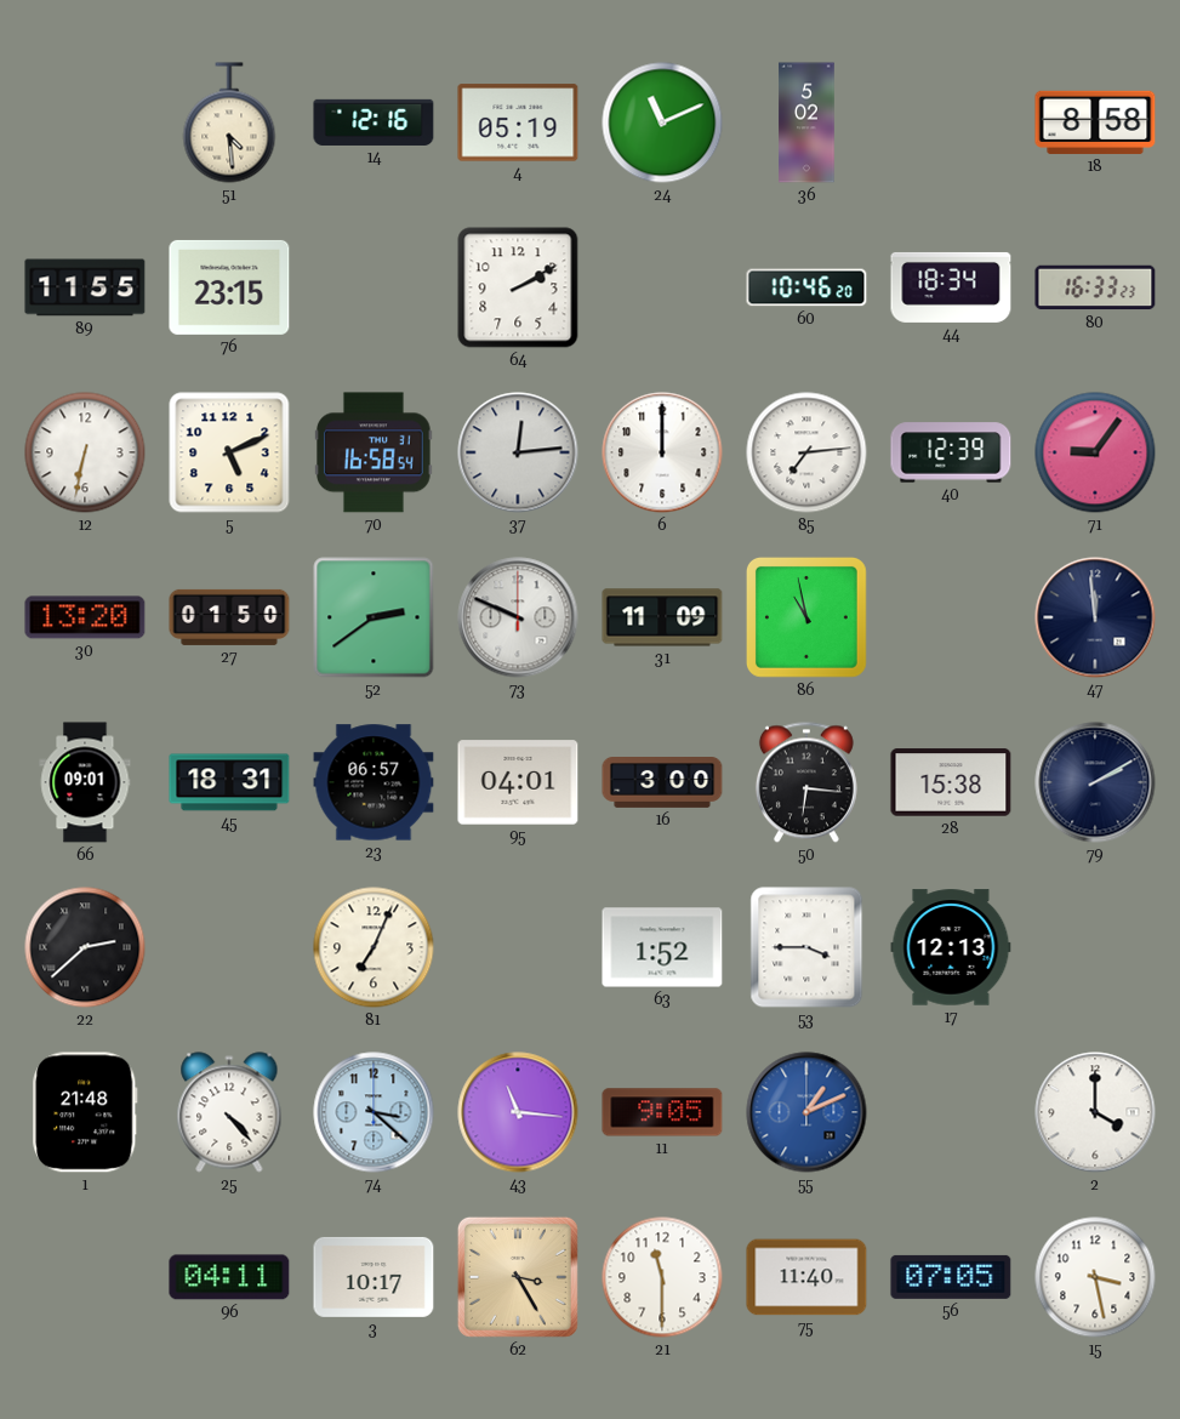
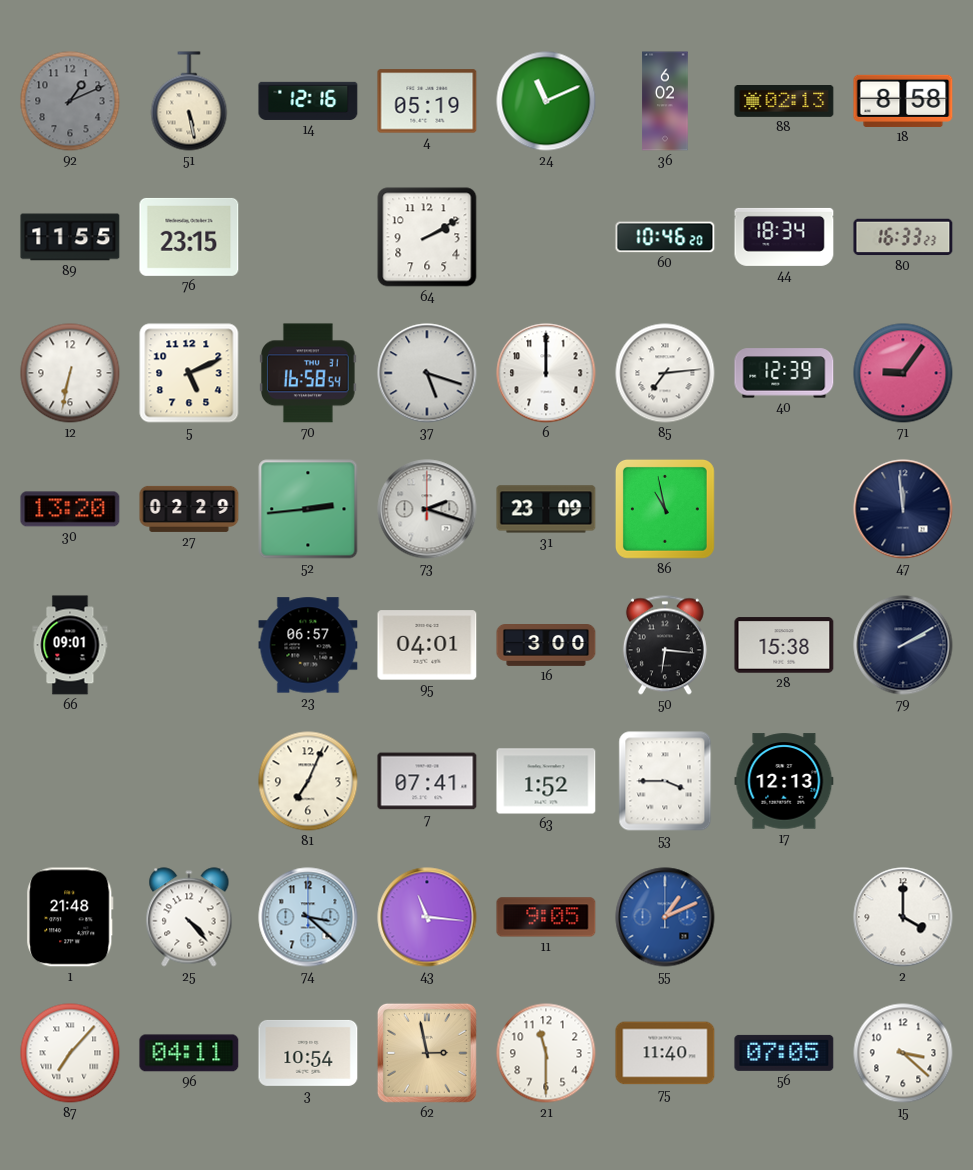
92: none -> 1:11 (70, 101)
51: 4:29 -> 5:28 (189, 101)
36: 5:02 -> 6:02 (665, 101)
88: none -> 02:13 (784, 102)
37: 12:14 -> 5:18 (427, 373)
27: 01:50 -> 02:29 (189, 509)
52: 2:39 -> 2:44 (308, 509)
73: 9:49 -> 2:18 (427, 509)
31: 11:09 -> 23:09 (546, 509)
45: 18:31 -> none (229, 782)
22: 2:38 -> none (85, 947)
7: none -> 07:41 (427, 781)
87: none -> 7:07 (70, 1053)
3: 10:17 -> 10:54 (308, 1053)
62: 3:25 -> 2:58 (427, 1053)
15: 3:28 -> 3:22 (903, 1053)
